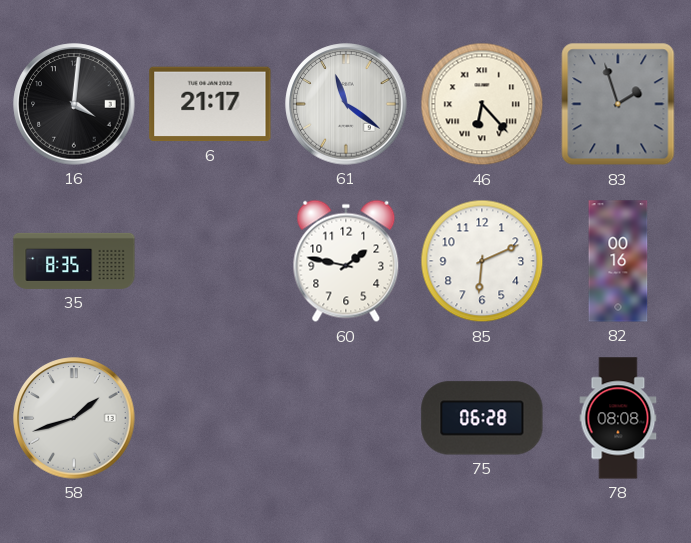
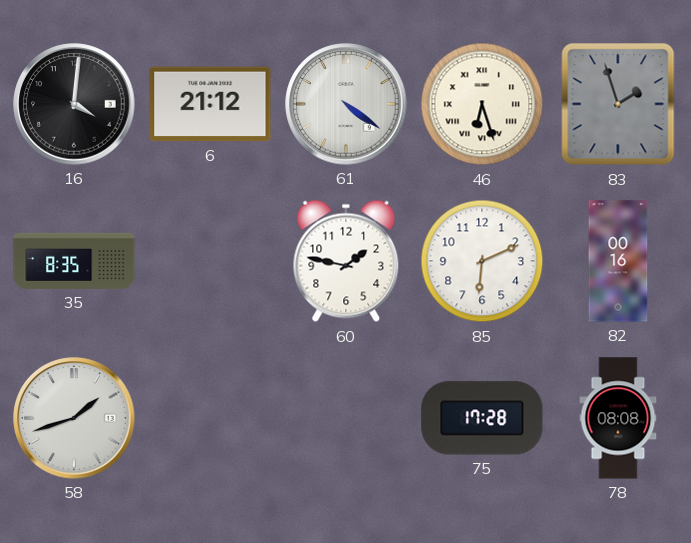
6: 21:17 -> 21:12 (210, 104)
61: 11:21 -> 4:21 (346, 104)
46: 6:23 -> 6:27 (482, 104)
75: 06:28 -> 17:28 (482, 418)
